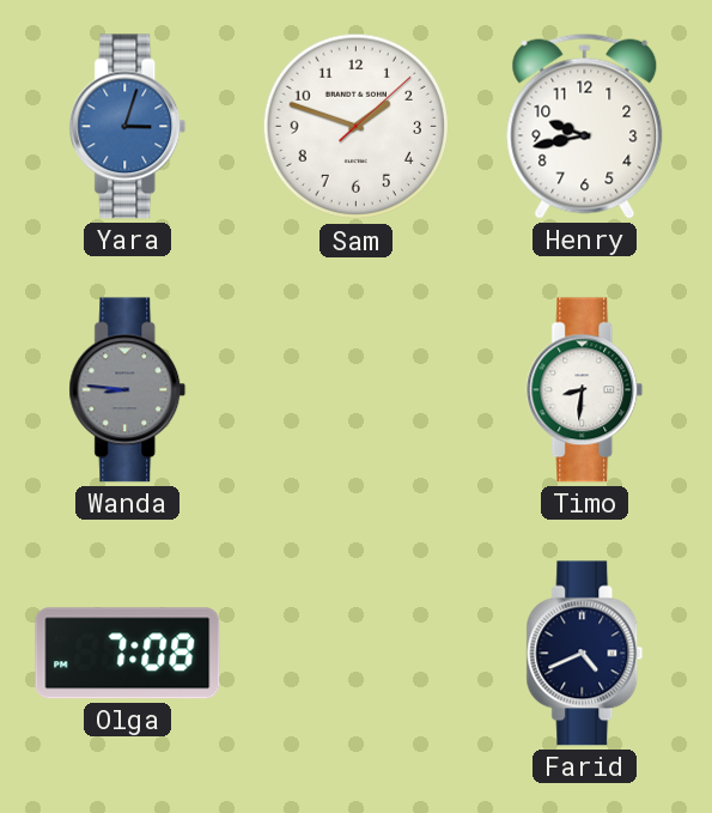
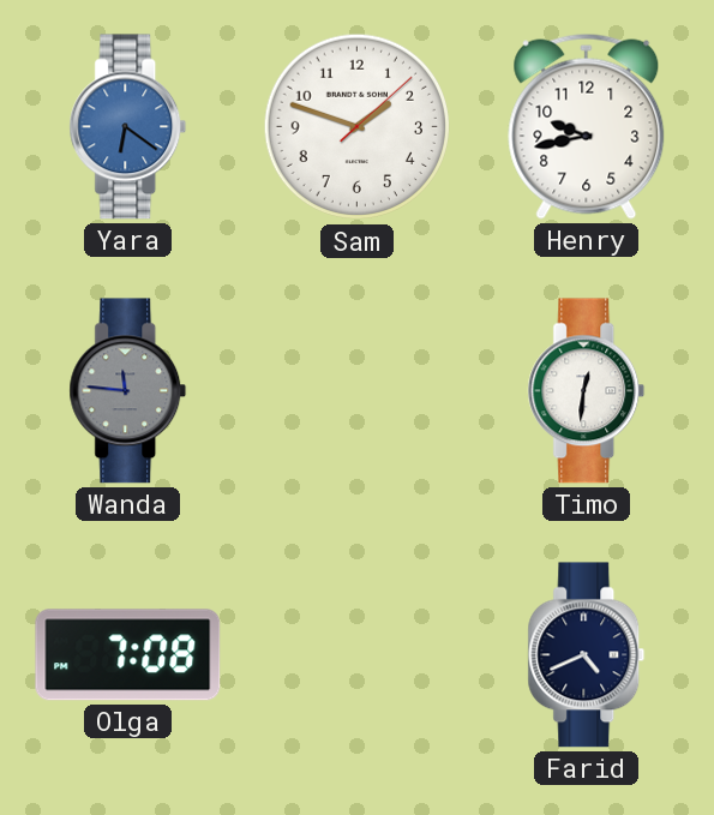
Yara: 3:03 -> 6:21 (128, 127)
Wanda: 8:46 -> 11:46 (128, 391)
Timo: 8:31 -> 12:31 (587, 391)
